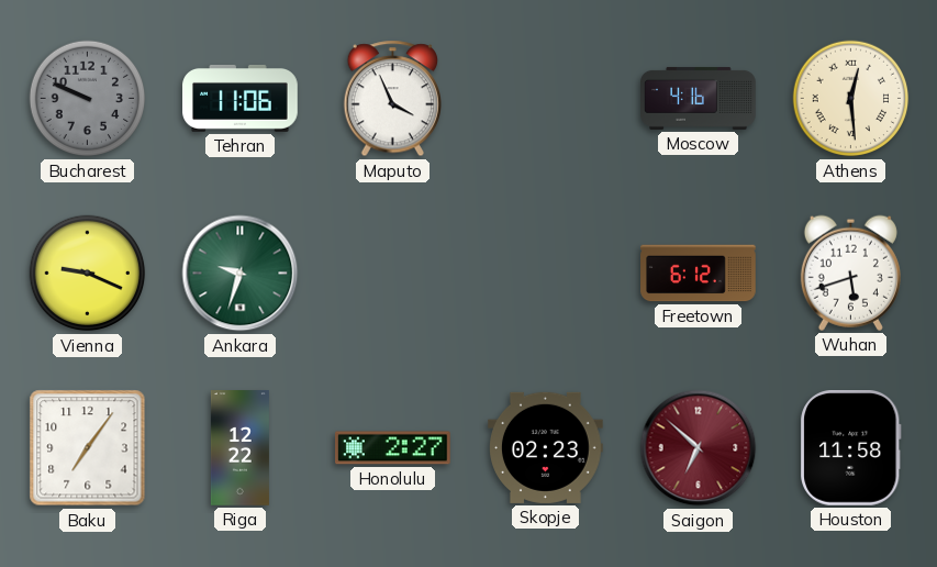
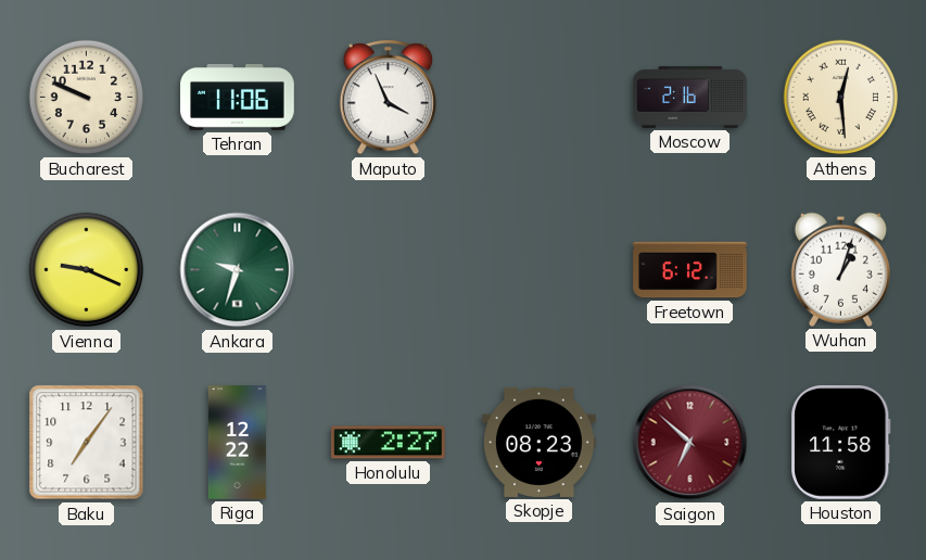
Bucharest dial: grey -> cream (87, 98)
Moscow: 4:16 -> 2:16 (690, 97)
Wuhan: 5:42 -> 1:03 (840, 269)
Skopje: 02:23 -> 08:23 (540, 442)
